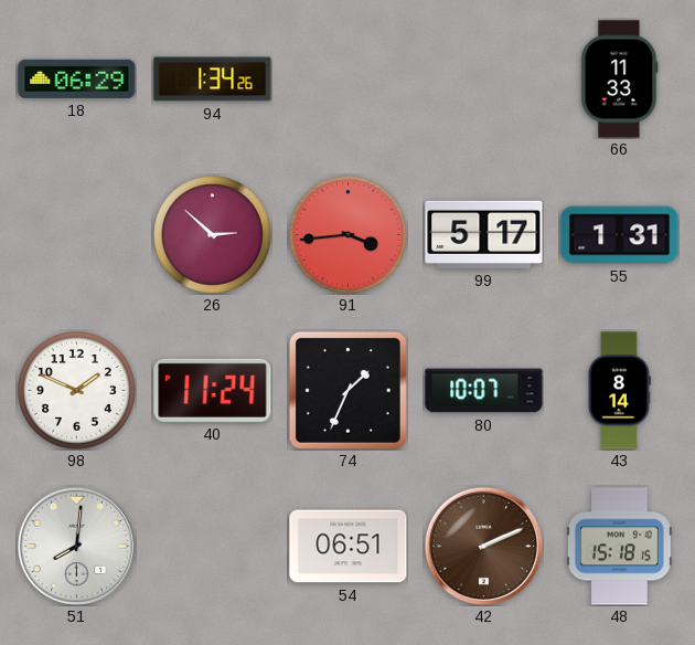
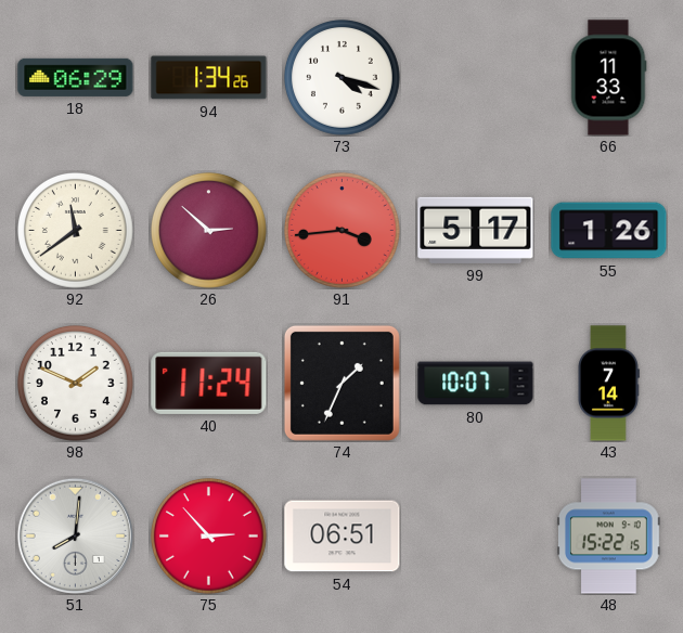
73: none -> 4:18 (343, 78)
92: none -> 11:39 (76, 231)
55: 1:31 -> 1:26 (609, 231)
43: 8:14 -> 7:14 (608, 384)
75: none -> 2:53 (209, 537)
42: 2:11 -> none (483, 546)
48: 15:18 -> 15:22 (609, 537)
